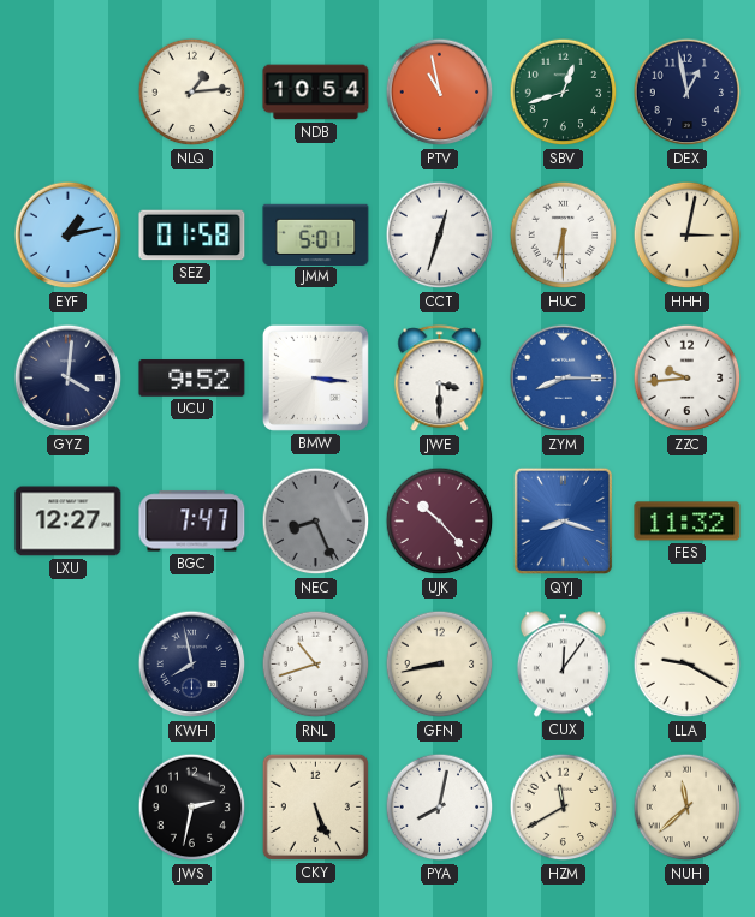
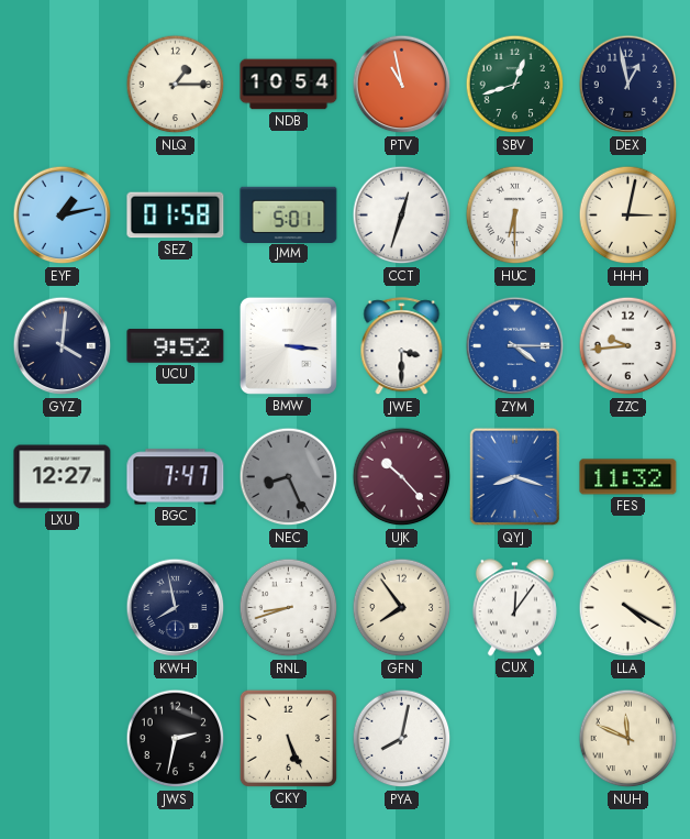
NLQ: 1:14 -> 1:15 (176, 85)
ZYM: 8:15 -> 4:15 (515, 346)
RNL: 10:42 -> 8:42 (289, 608)
GFN: 8:43 -> 7:54 (402, 608)
LLA: 9:20 -> 4:20 (628, 608)
HZM: 11:40 -> none (564, 808)
NUH: 11:38 -> 11:49 (628, 739)
